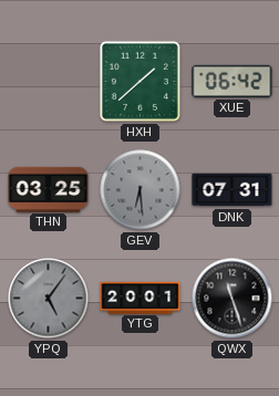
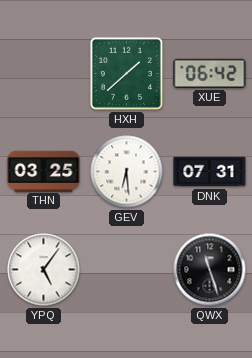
GEV dial: grey -> white (127, 172)
YPQ dial: grey -> white (44, 270)
YTG: 20:01 -> none (141, 298)
